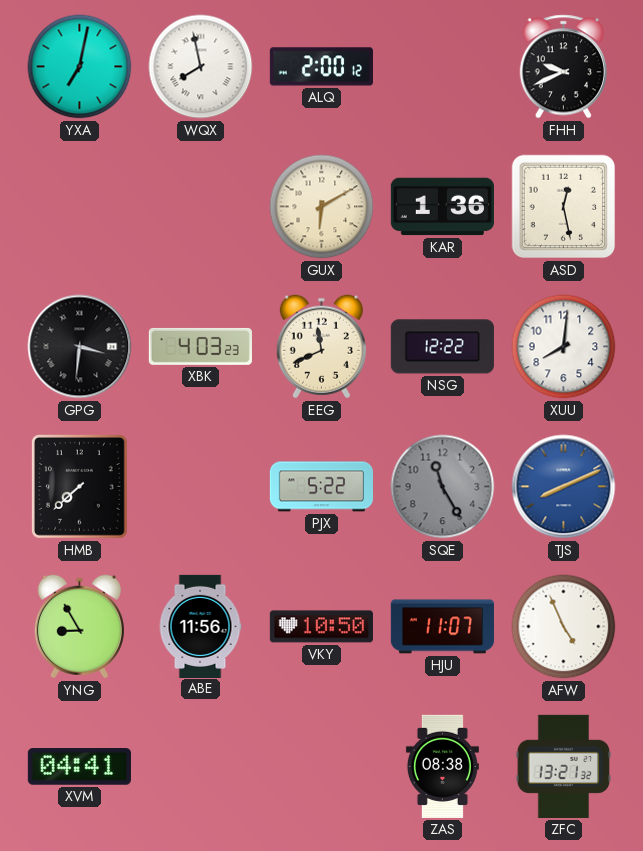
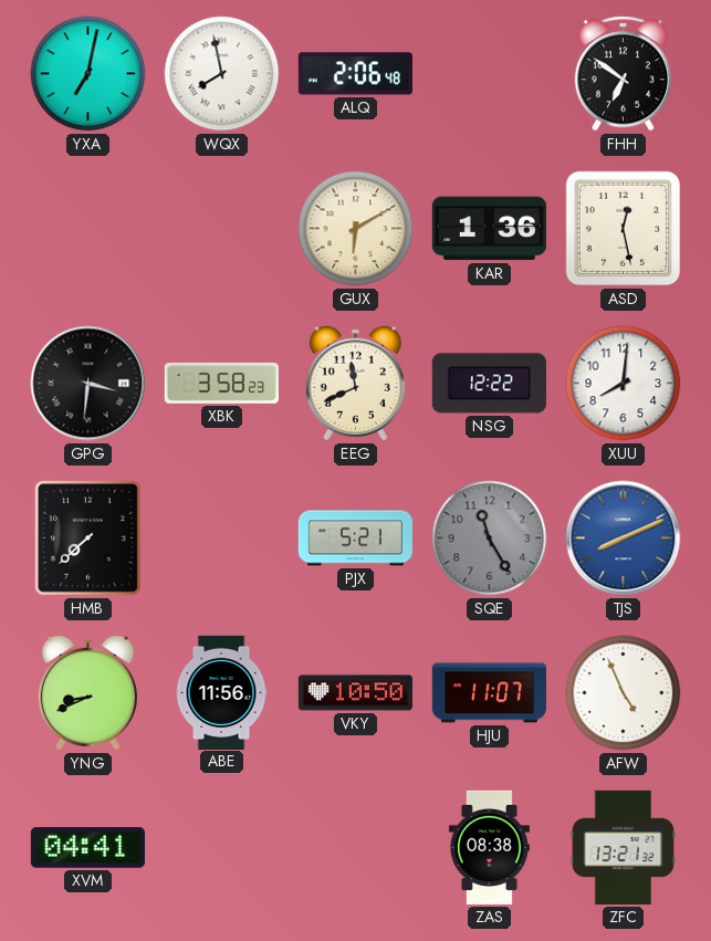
ALQ: 2:00 -> 2:06 (355, 74)
FHH: 9:41 -> 6:51 (623, 74)
XBK: 4:03 -> 3:58 (221, 383)
PJX: 5:22 -> 5:21 (355, 539)
YNG: 8:55 -> 8:41 (87, 693)
